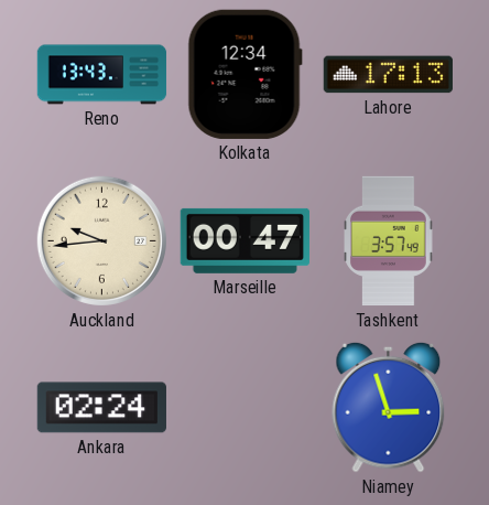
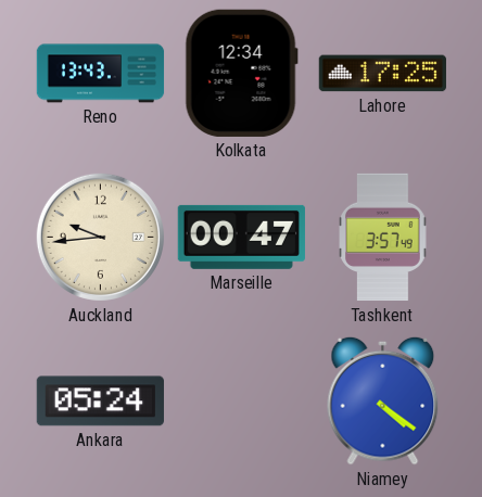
Lahore: 17:13 -> 17:25 (382, 74)
Ankara: 02:24 -> 05:24 (100, 402)
Niamey: 2:57 -> 4:21 (383, 400)
